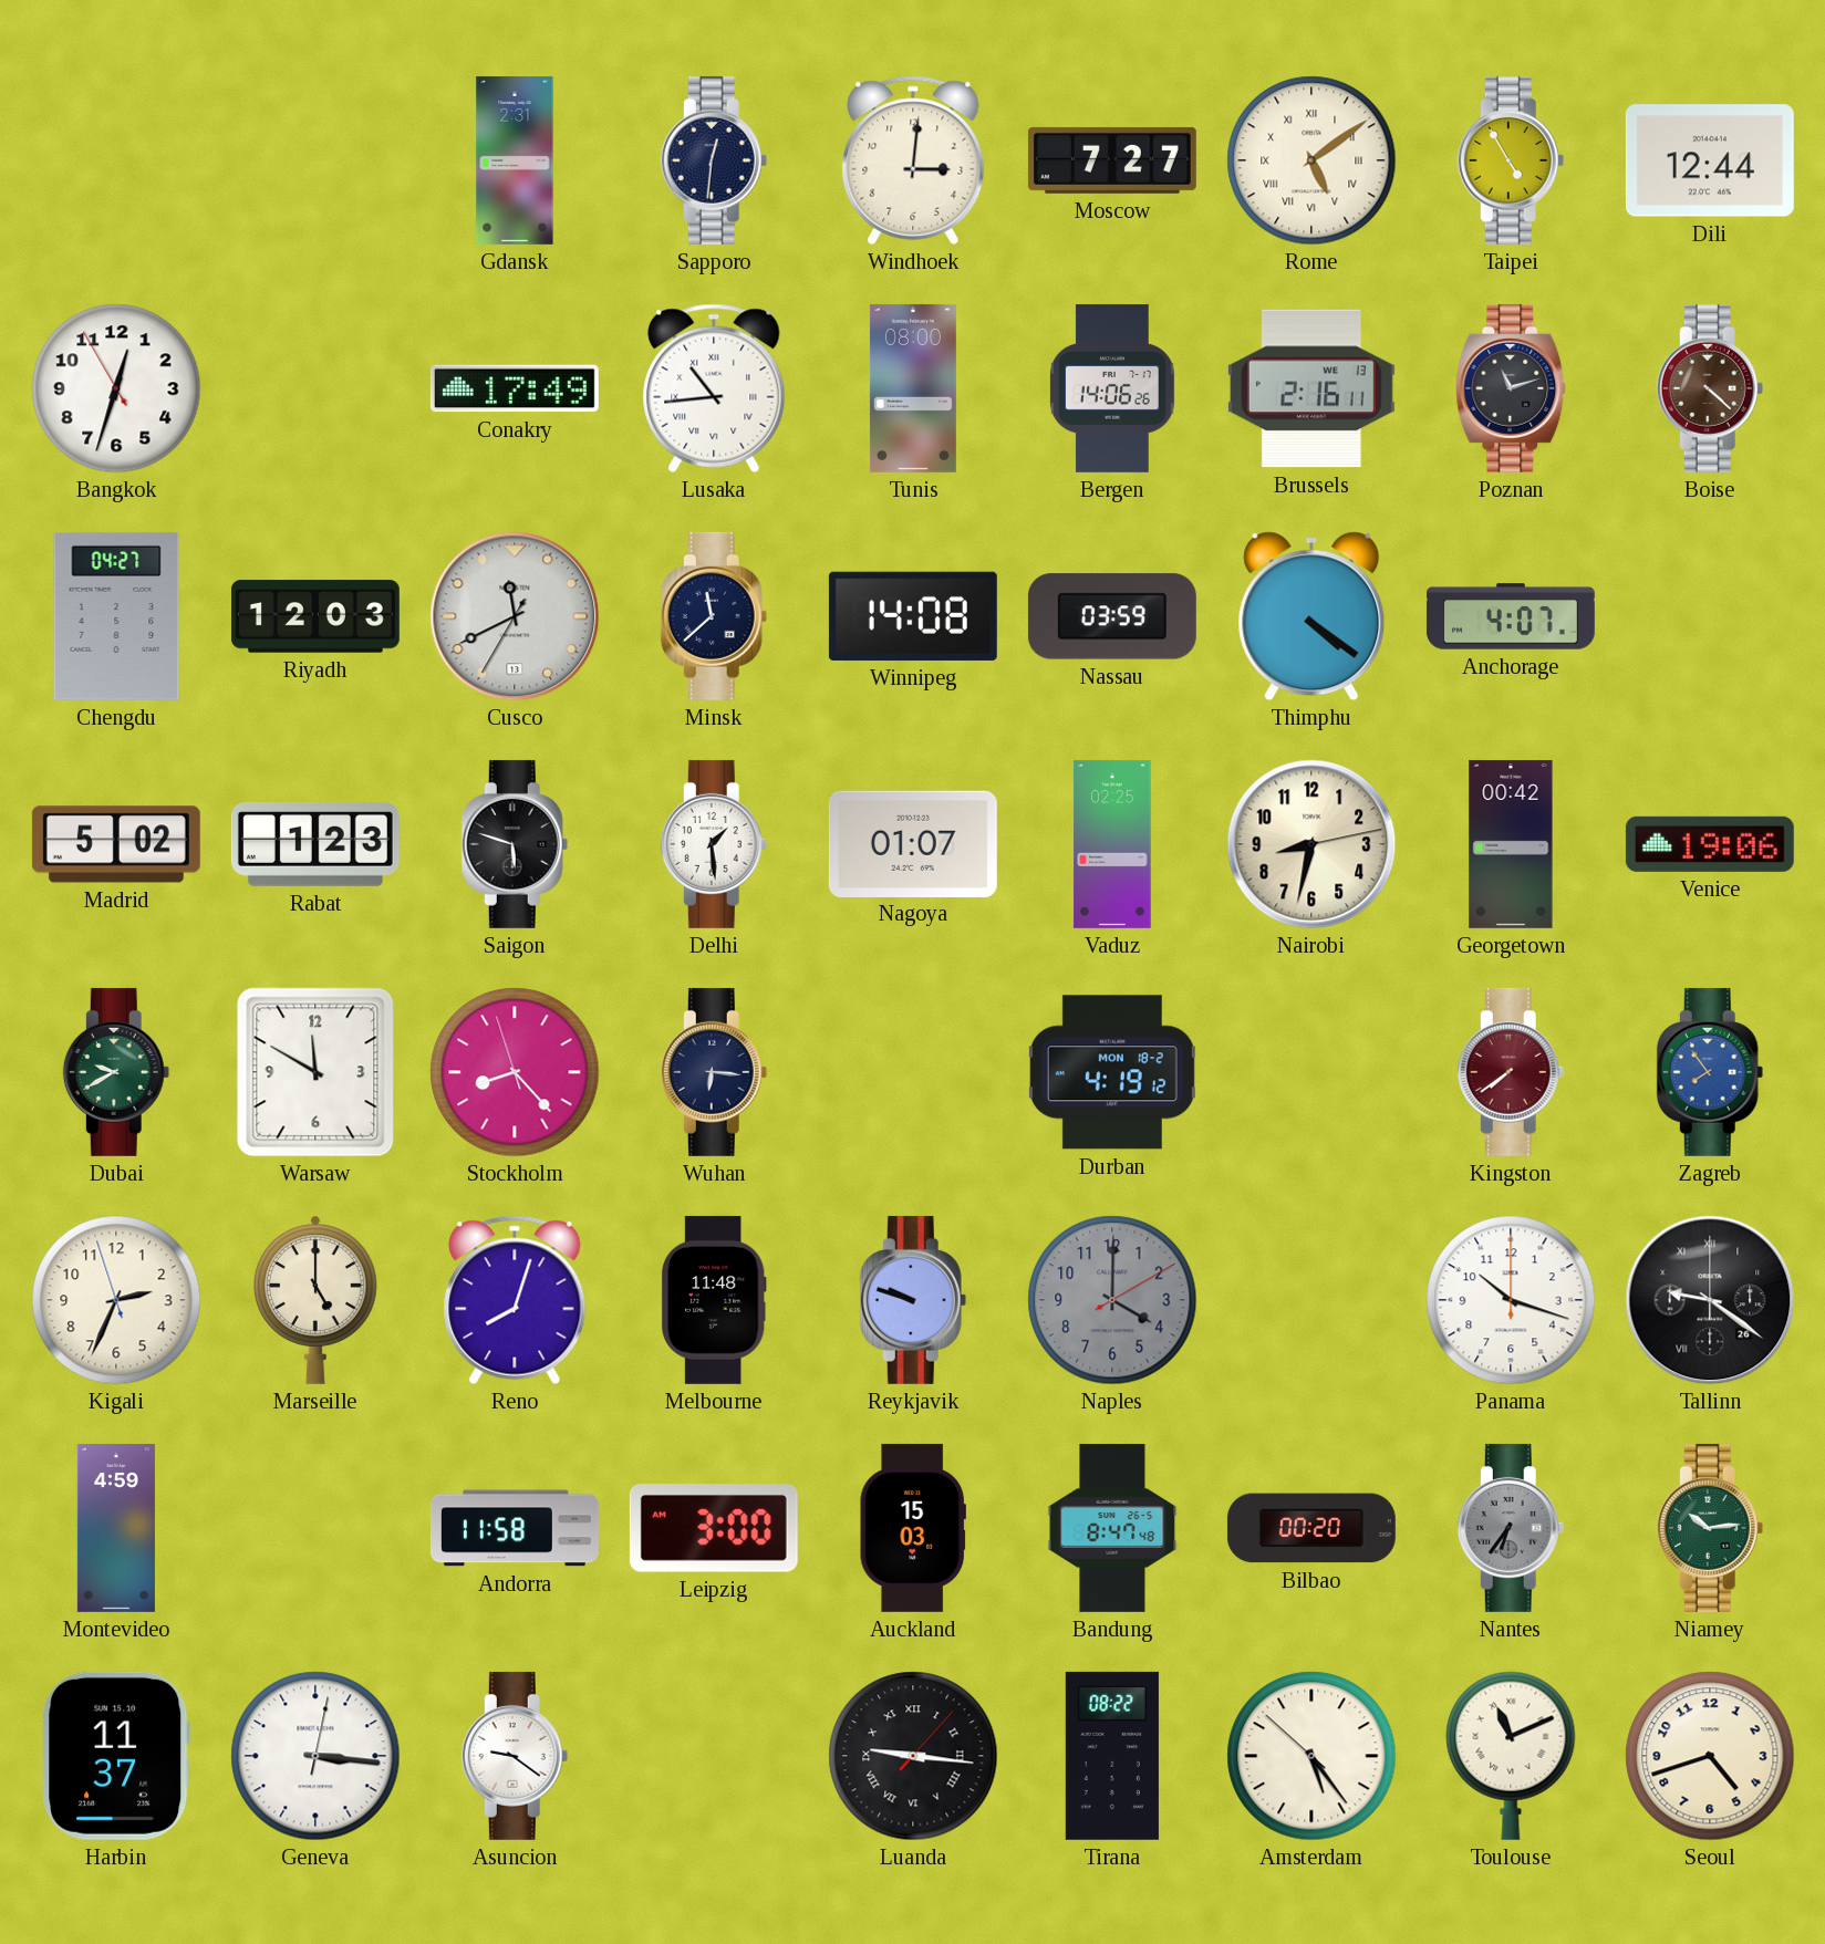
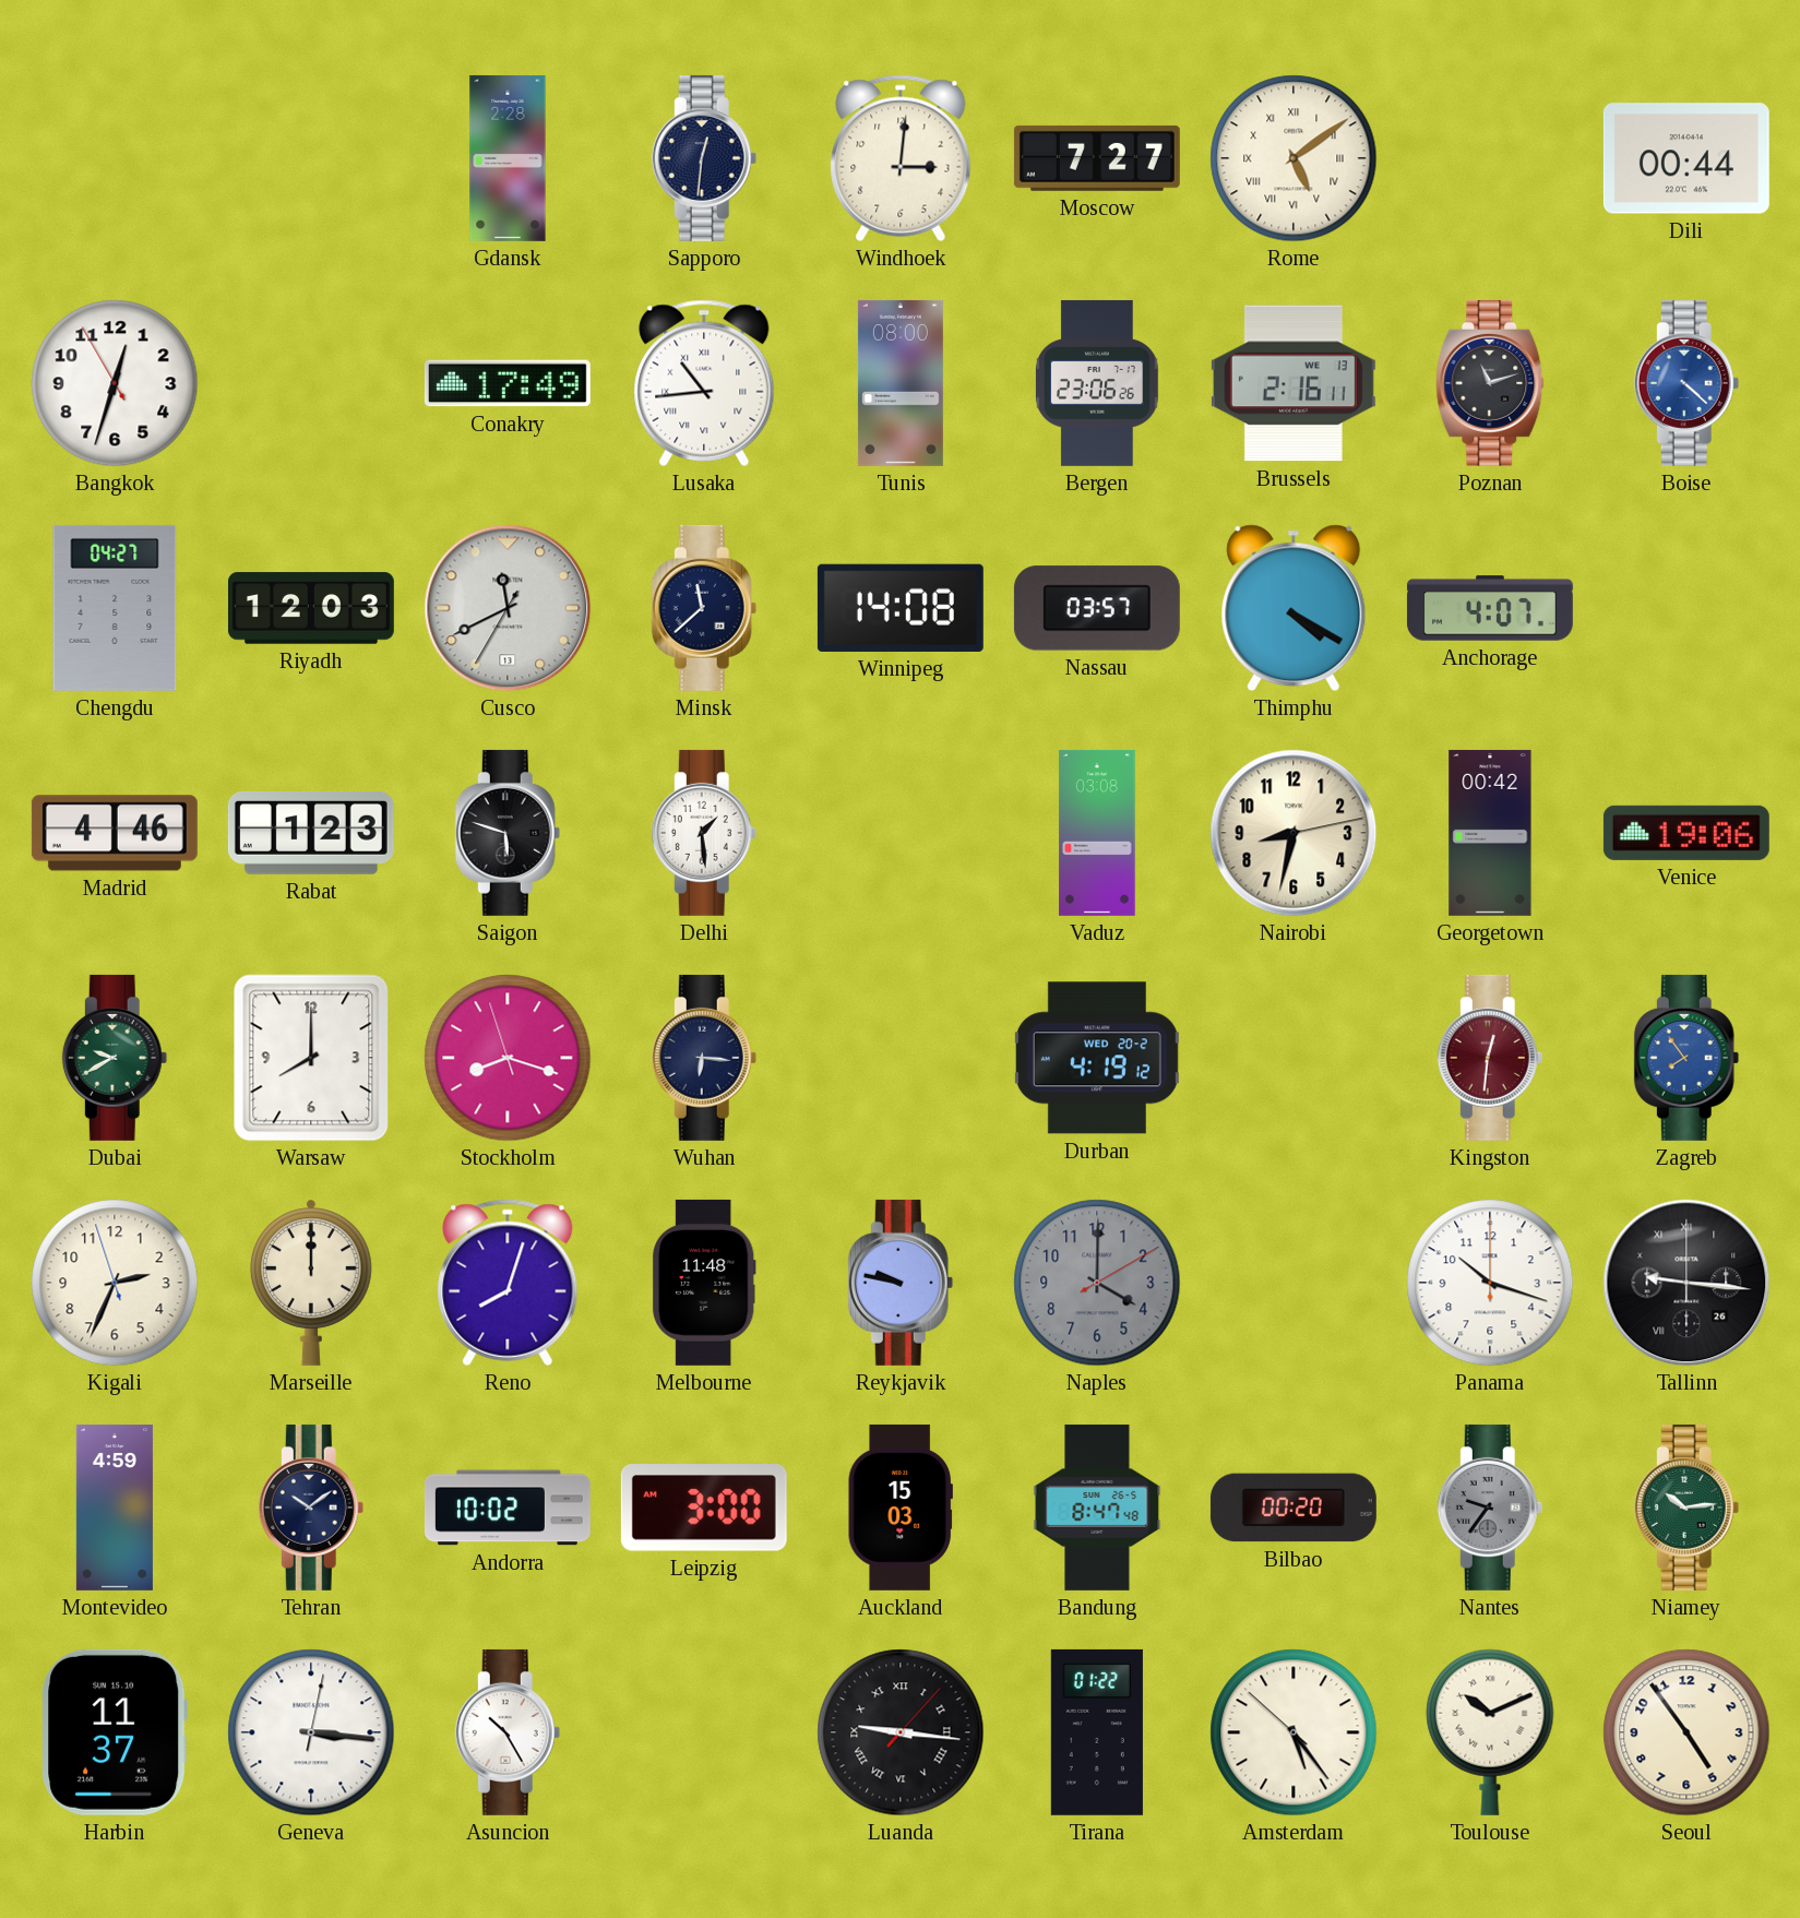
Gdansk: 2:31 -> 2:28 (508, 158)
Taipei: 4:55 -> none (1511, 160)
Dili: 12:44 -> 00:44 (1686, 158)
Bergen: 14:06 -> 23:06 (1098, 383)
Boise dial: brown -> blue (1686, 383)
Nassau: 03:59 -> 03:57 (1097, 608)
Thimphu: 4:21 -> 4:20 (1294, 608)
Madrid: 5:02 -> 4:46 (115, 833)
Nagoya: 01:07 -> none (913, 843)
Vaduz: 02:25 -> 03:08 (1097, 833)
Warsaw: 11:50 -> 8:00 (311, 1058)
Stockholm: 8:22 -> 8:17 (508, 1058)
Durban date: MON 18-2 -> WED 20-2 (1097, 1058)
Kingston: 7:39 -> 12:31 (1490, 1058)
Marseille: 5:00 -> 12:00 (311, 1283)
Reykjavik: 9:48 -> 9:47 (901, 1283)
Tallinn: 9:21 -> 9:16 (1686, 1283)
Tehran: none -> 10:09 (311, 1508)
Andorra: 11:58 -> 10:02 (508, 1508)
Nantes: 6:36 -> 9:36 (1490, 1508)
Asuncion: 9:21 -> 10:25 (508, 1732)
Tirana: 08:22 -> 01:22 (1097, 1732)
Toulouse: 11:11 -> 10:11 (1490, 1732)
Seoul: 4:42 -> 4:54 (1686, 1732)
